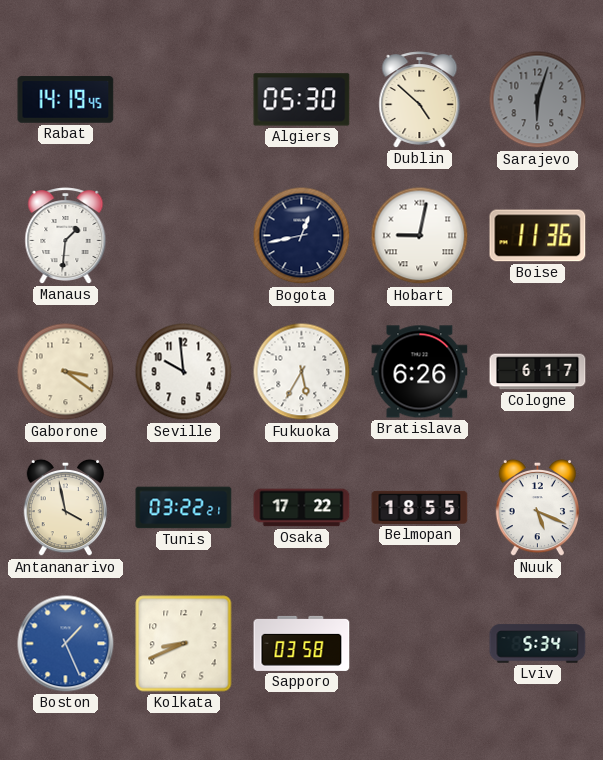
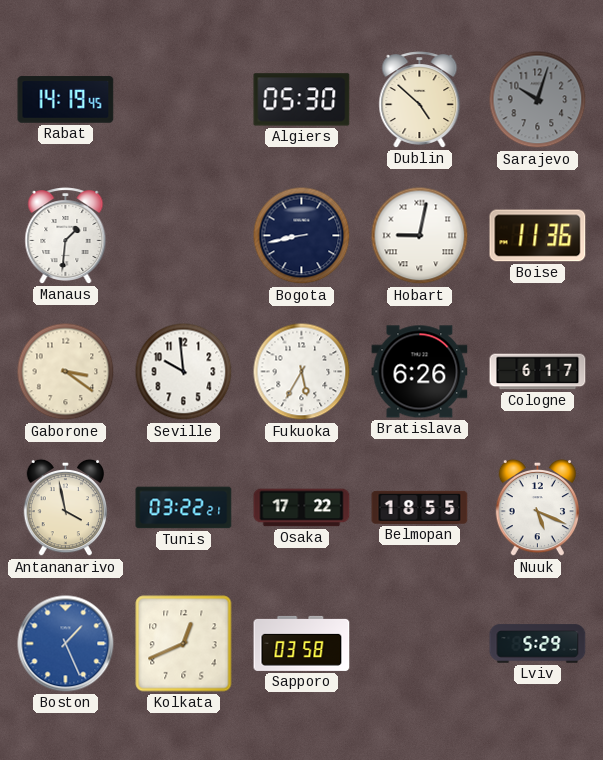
Sarajevo: 6:03 -> 10:03 (538, 100)
Bogota: 12:43 -> 8:43 (302, 236)
Kolkata: 8:41 -> 12:41 (184, 644)
Lviv: 5:34 -> 5:29 (538, 644)
